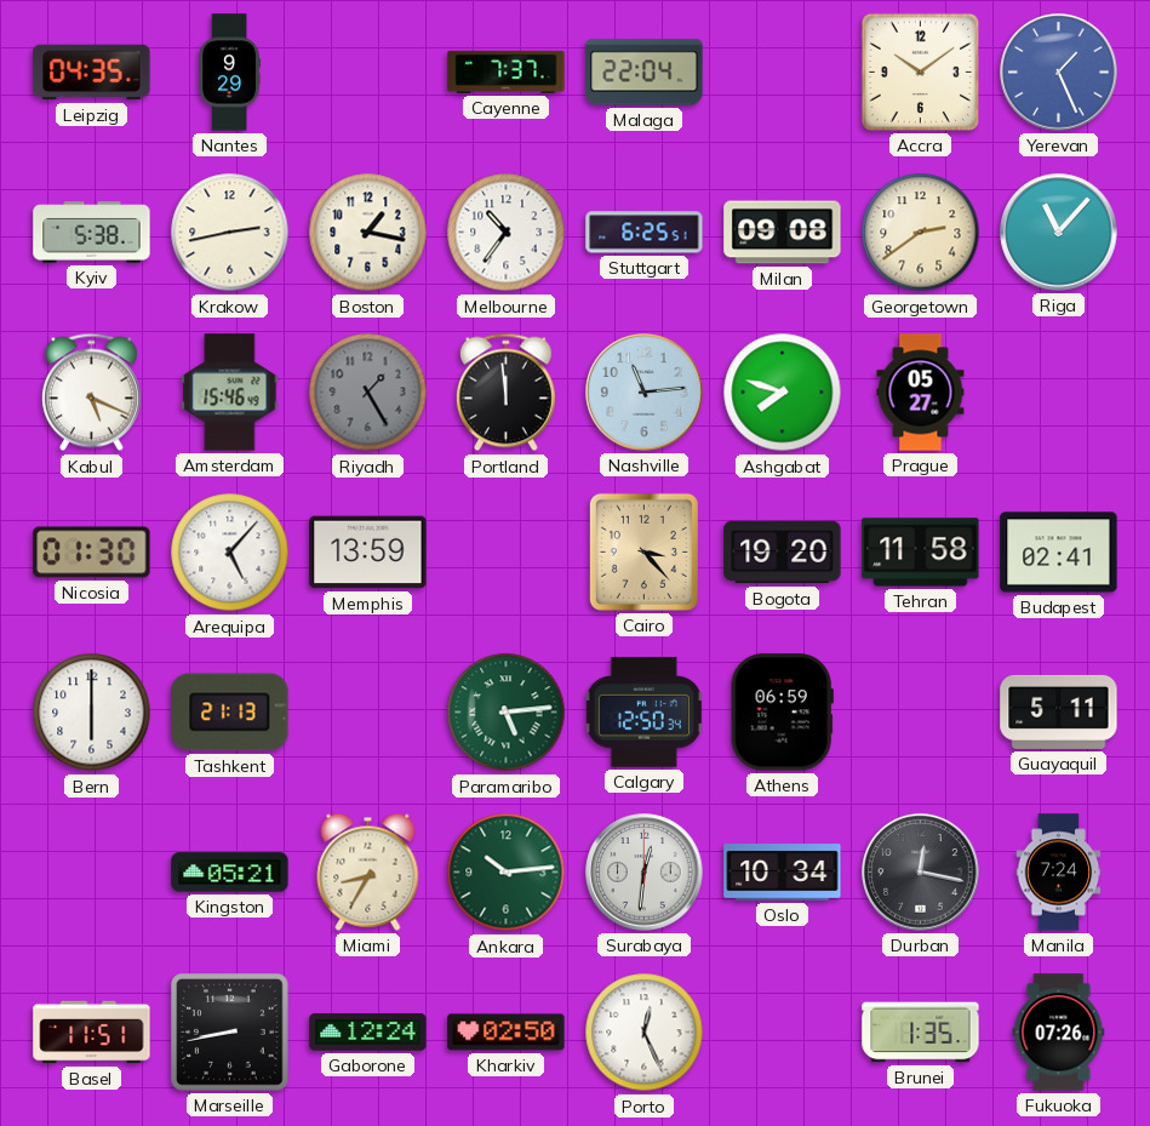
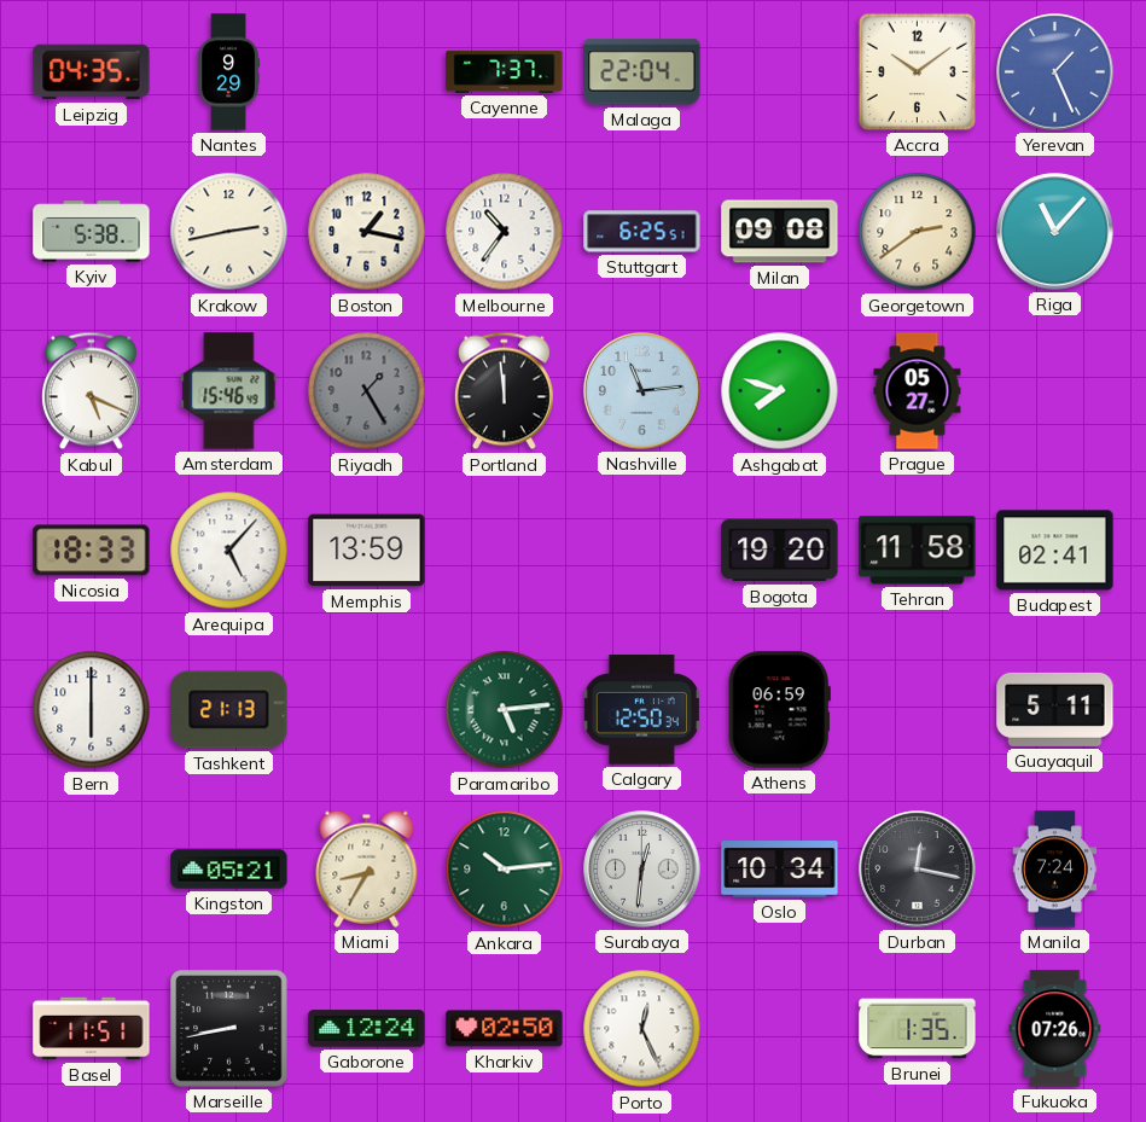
Nicosia: 01:30 -> 18:33 (92, 551)
Cairo: 3:23 -> none (643, 551)
